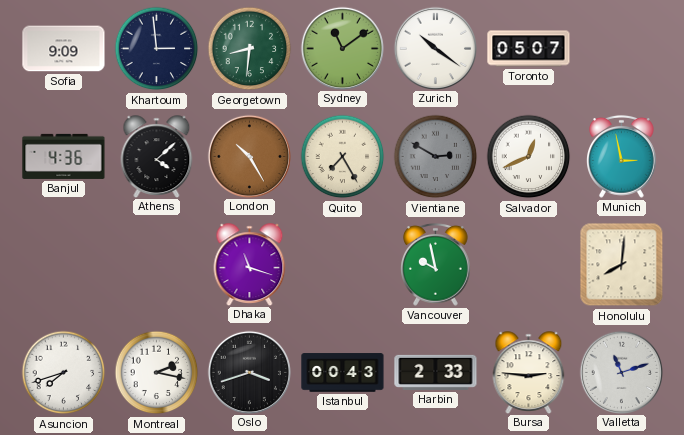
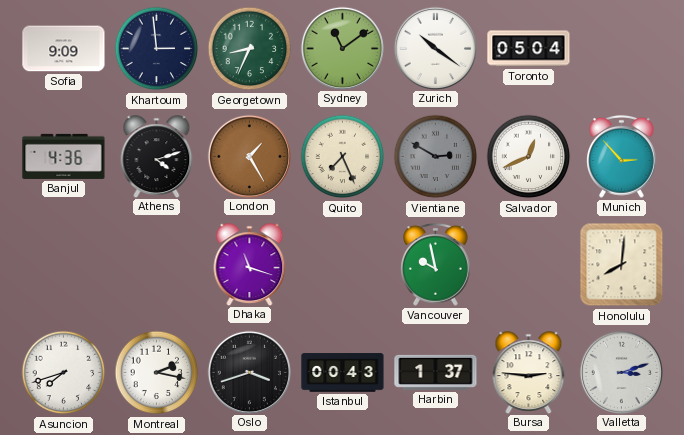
Georgetown: 8:31 -> 8:34 (250, 49)
Toronto: 05:07 -> 05:04 (529, 49)
Athens: 4:08 -> 4:12 (157, 156)
London: 10:25 -> 1:25 (249, 156)
Quito: 7:25 -> 7:26 (343, 157)
Munich: 2:58 -> 2:53 (622, 156)
Harbin: 2:33 -> 1:37 (436, 372)
Valletta: 11:12 -> 3:12 (621, 372)
